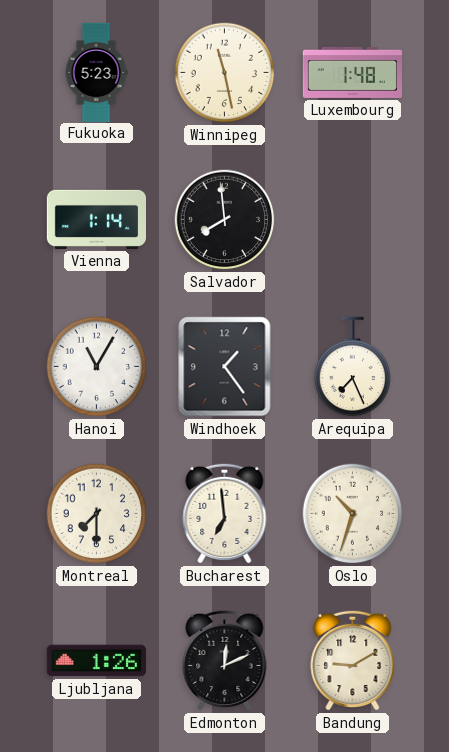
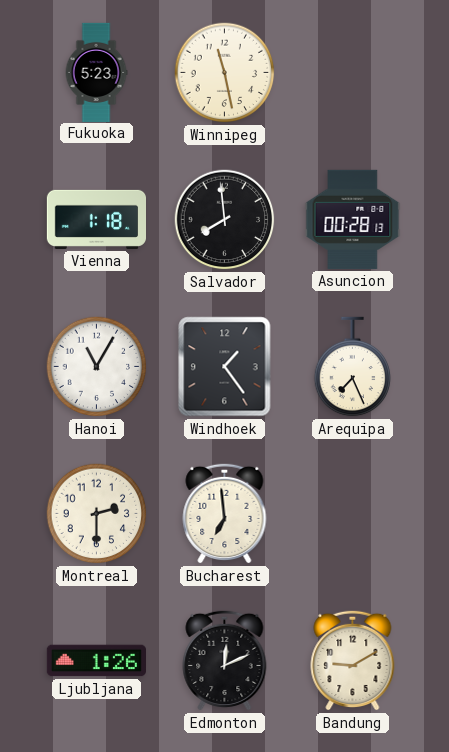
Luxembourg: 1:48 -> none (352, 72)
Vienna: 1:14 -> 1:18 (96, 219)
Asuncion: none -> 00:28 (353, 219)
Montreal: 7:30 -> 2:30 (97, 514)
Oslo: 10:33 -> none (353, 514)
